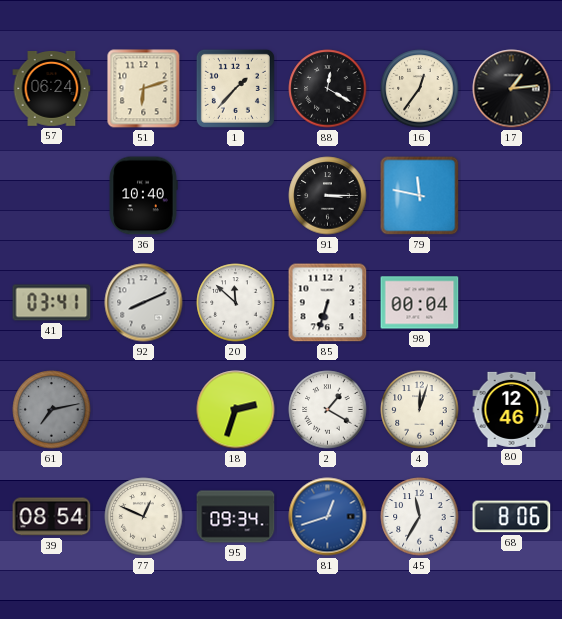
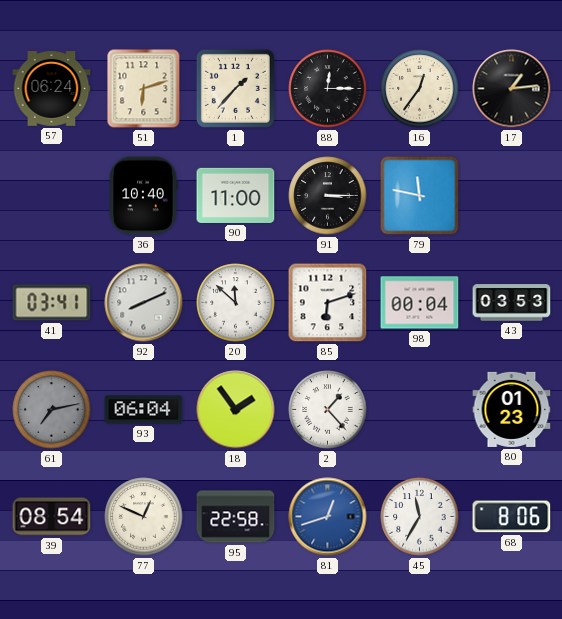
88: 12:20 -> 12:15 (328, 89)
90: none -> 11:00 (236, 195)
85: 6:33 -> 6:12 (328, 303)
43: none -> 03:53 (512, 303)
93: none -> 06:04 (144, 410)
18: 2:33 -> 1:54 (236, 410)
2: 1:20 -> 1:23 (328, 410)
4: 12:03 -> none (420, 410)
80: 12:46 -> 01:23 (512, 409)
95: 09:34 -> 22:58 (236, 517)
